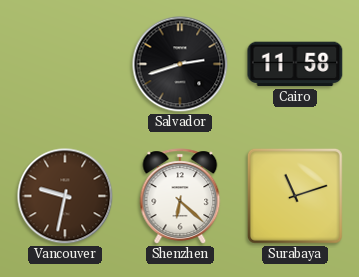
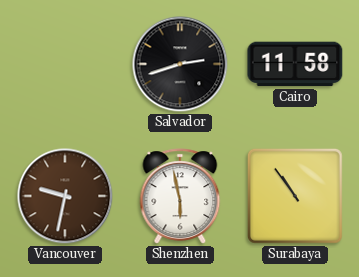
Shenzhen: 6:22 -> 5:58 (180, 196)
Surabaya: 11:12 -> 10:54 (295, 196)
